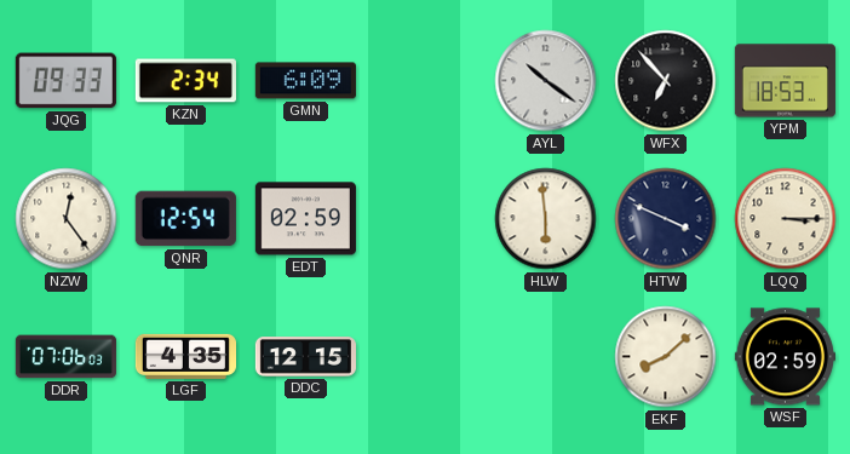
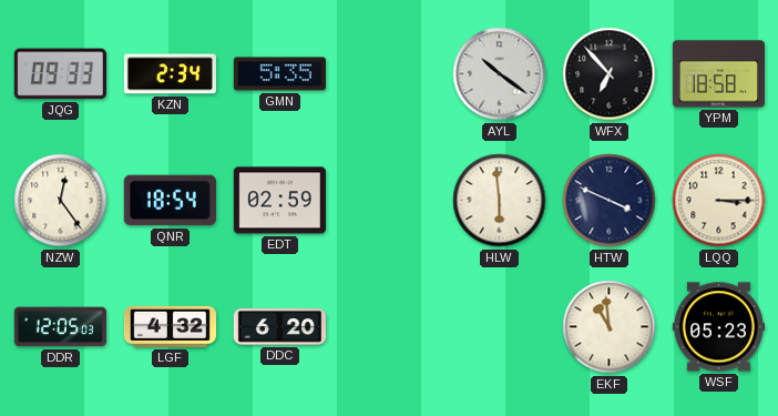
GMN: 6:09 -> 5:35 (279, 74)
YPM: 18:53 -> 18:58 (718, 74)
QNR: 12:54 -> 18:54 (170, 201)
DDR: 07:06 -> 12:05 (60, 327)
LGF: 4:35 -> 4:32 (170, 326)
DDC: 12:15 -> 6:20 (279, 327)
EKF: 8:08 -> 10:59 (610, 327)
WSF: 02:59 -> 05:23 (718, 327)
